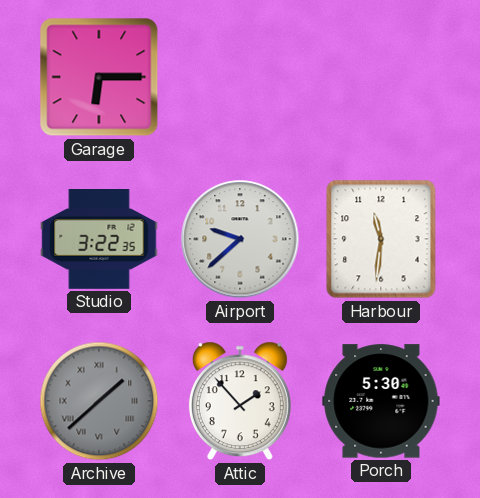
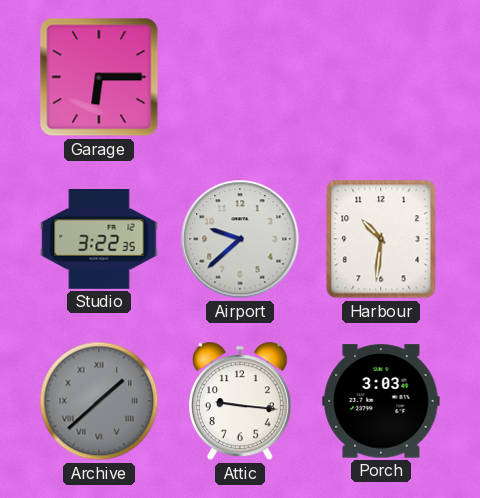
Harbour: 11:31 -> 10:31 (381, 239)
Attic: 1:53 -> 9:16 (240, 401)
Porch: 5:30 -> 3:03 (381, 401)
